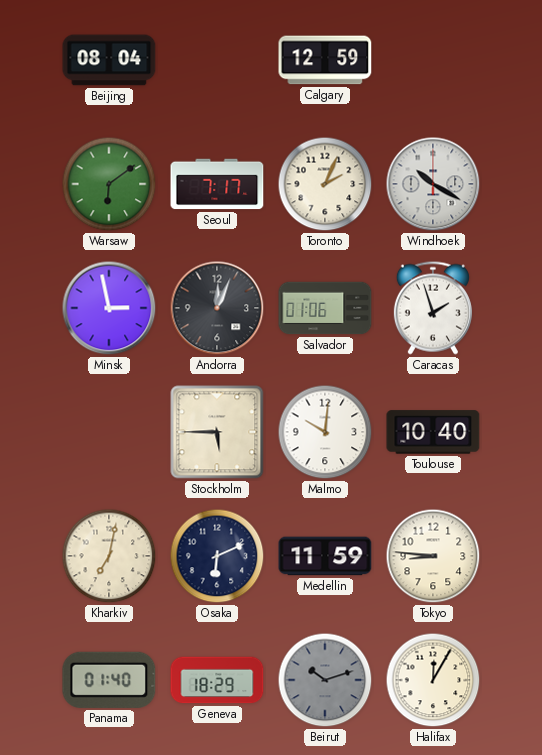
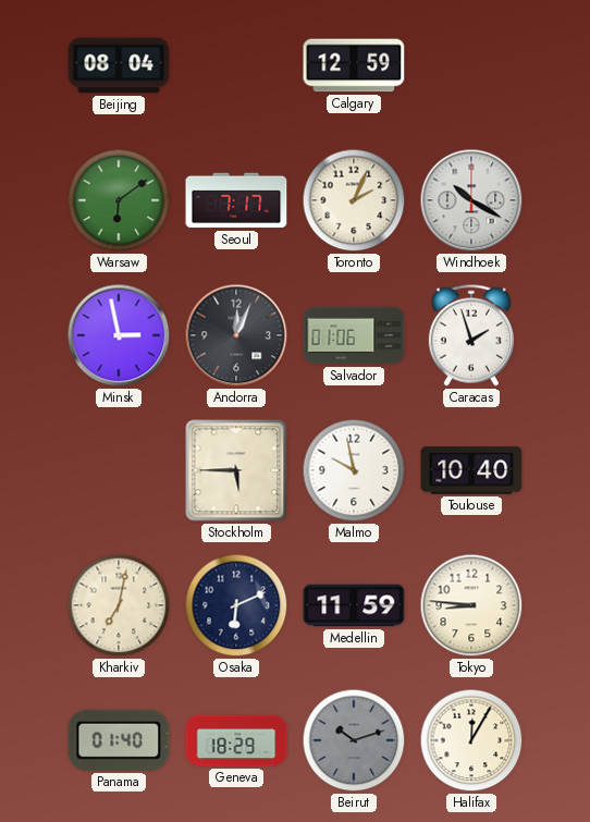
Malmo: 10:01 -> 9:58 (354, 470)
